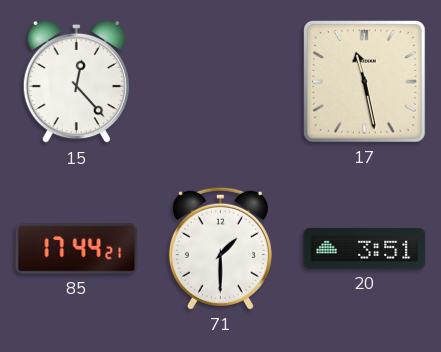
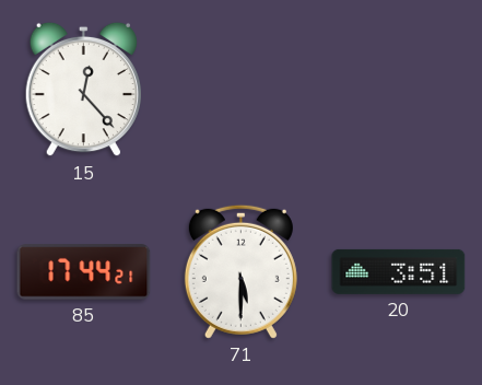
17: 11:28 -> none (365, 82)
71: 1:30 -> 5:30 (240, 271)
